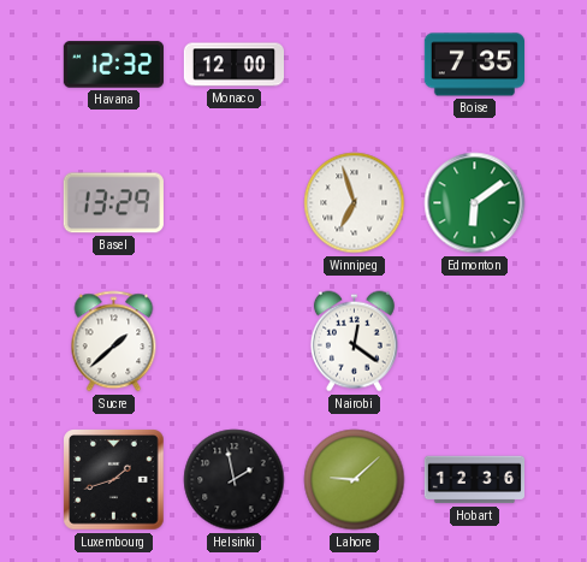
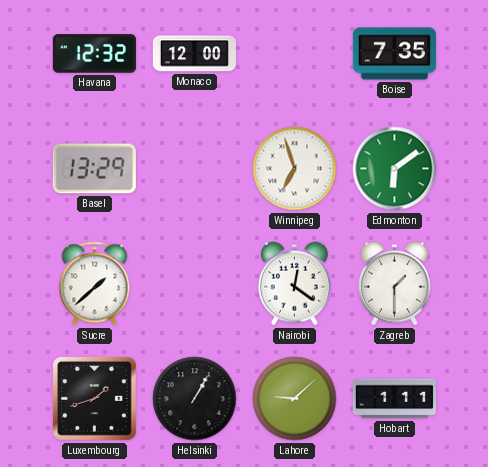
Zagreb: none -> 1:30 (394, 284)
Helsinki: 1:58 -> 1:05 (195, 399)
Hobart: 12:36 -> 1:11 (394, 399)
